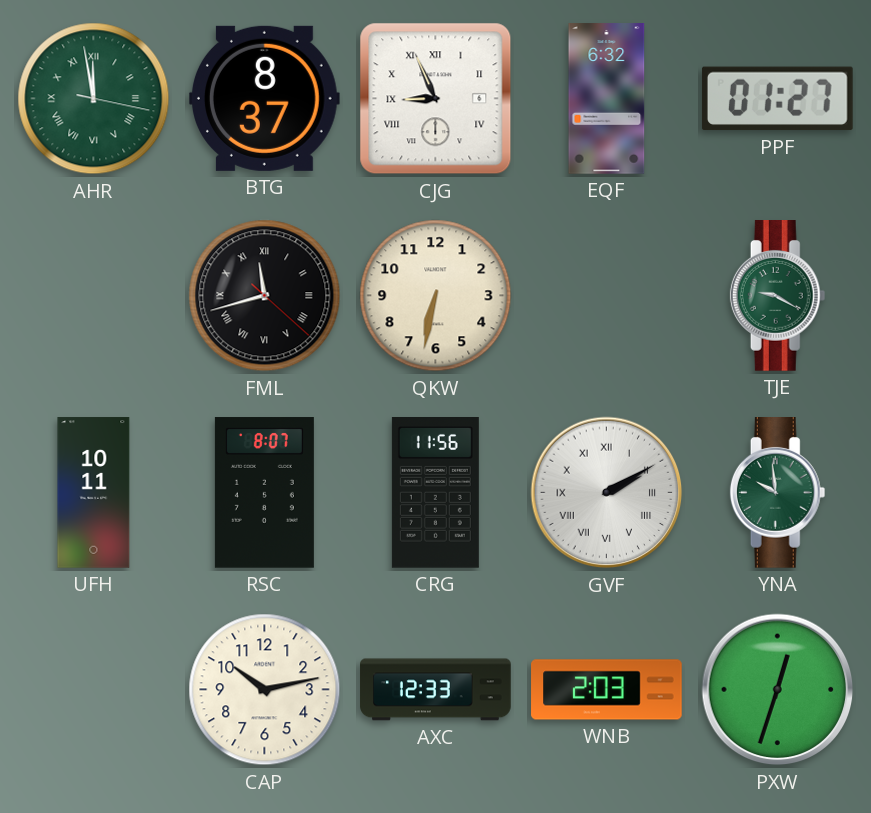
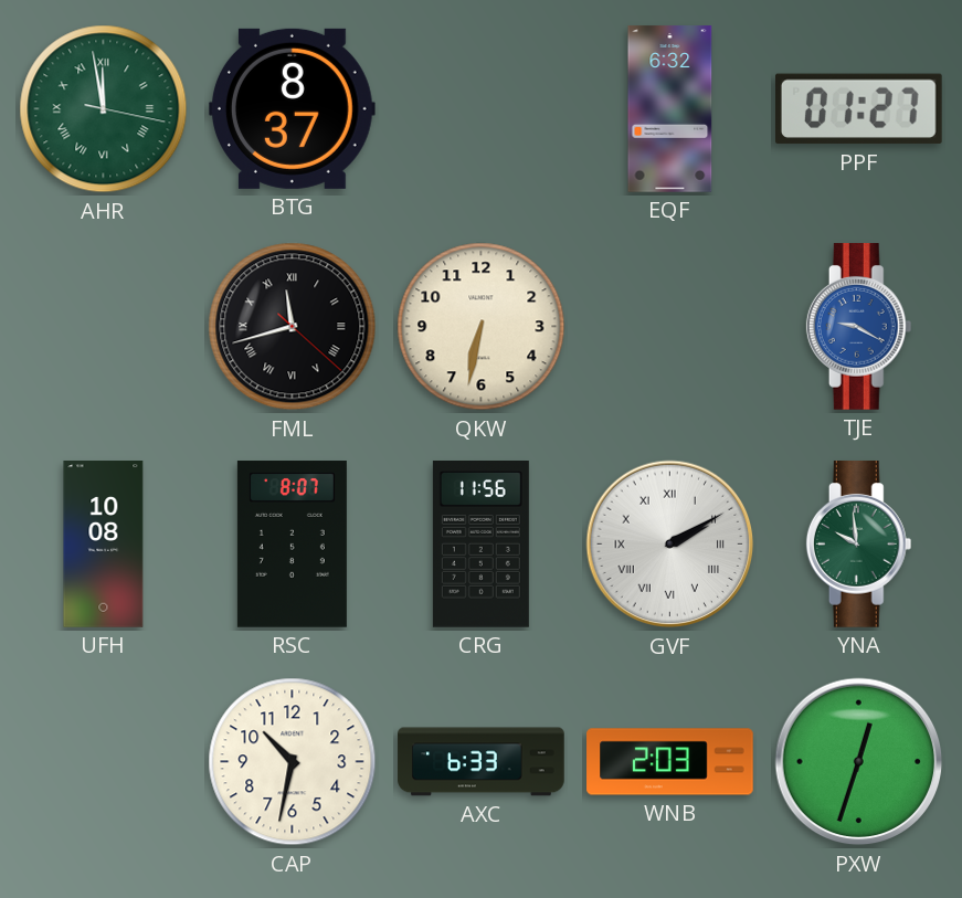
CJG: 8:56 -> none (436, 99)
TJE dial: green -> blue (859, 327)
UFH: 10:11 -> 10:08 (104, 545)
CAP: 10:13 -> 10:32 (293, 762)
AXC: 12:33 -> 6:33 (482, 762)
